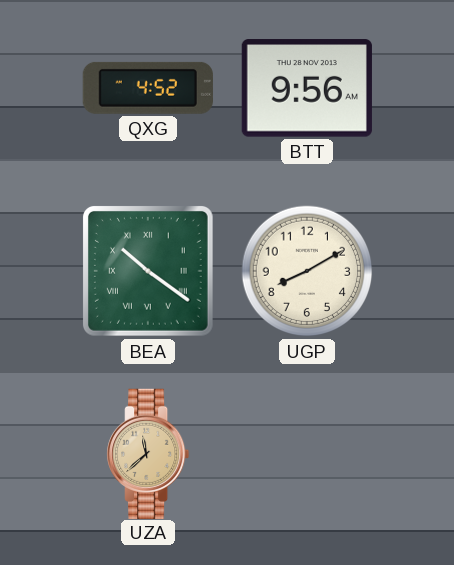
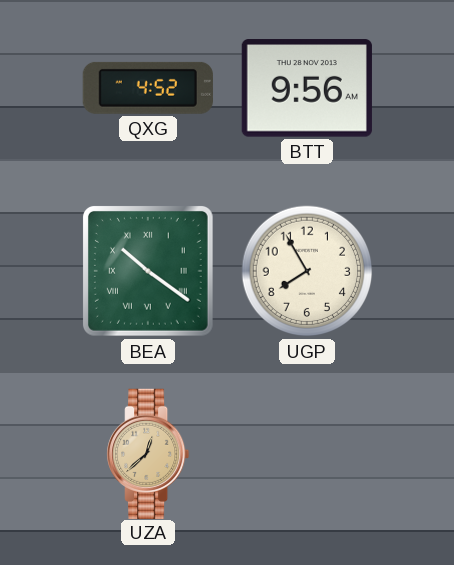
UGP: 8:10 -> 7:55 (307, 271)
UZA: 11:38 -> 12:38 (148, 453)
